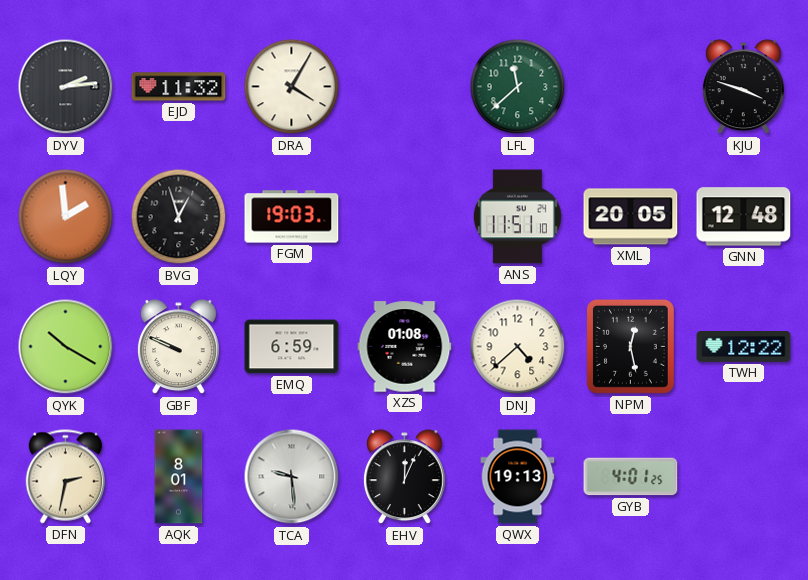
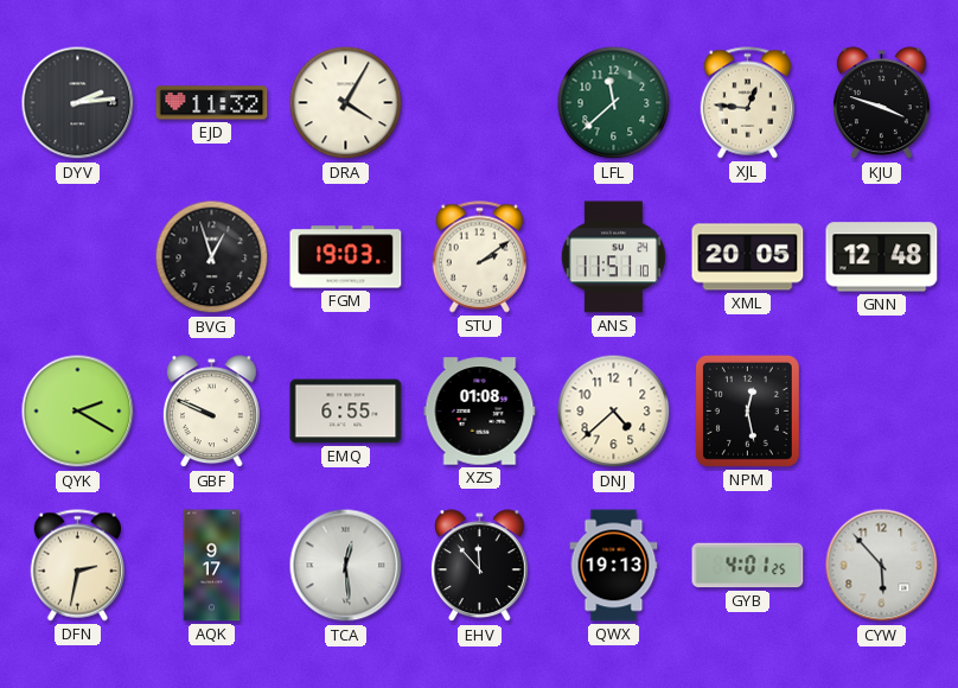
XJL: none -> 12:46 (747, 103)
LQY: 1:59 -> none (66, 217)
STU: none -> 2:09 (479, 257)
QYK: 10:20 -> 2:20 (78, 412)
EMQ: 6:59 -> 6:55 (346, 412)
TWH: 12:22 -> none (744, 347)
AQK: 8:01 -> 9:17 (212, 566)
TCA: 9:29 -> 12:29 (346, 566)
EHV: 12:04 -> 11:53 (479, 566)
CYW: none -> 5:53 (882, 566)
